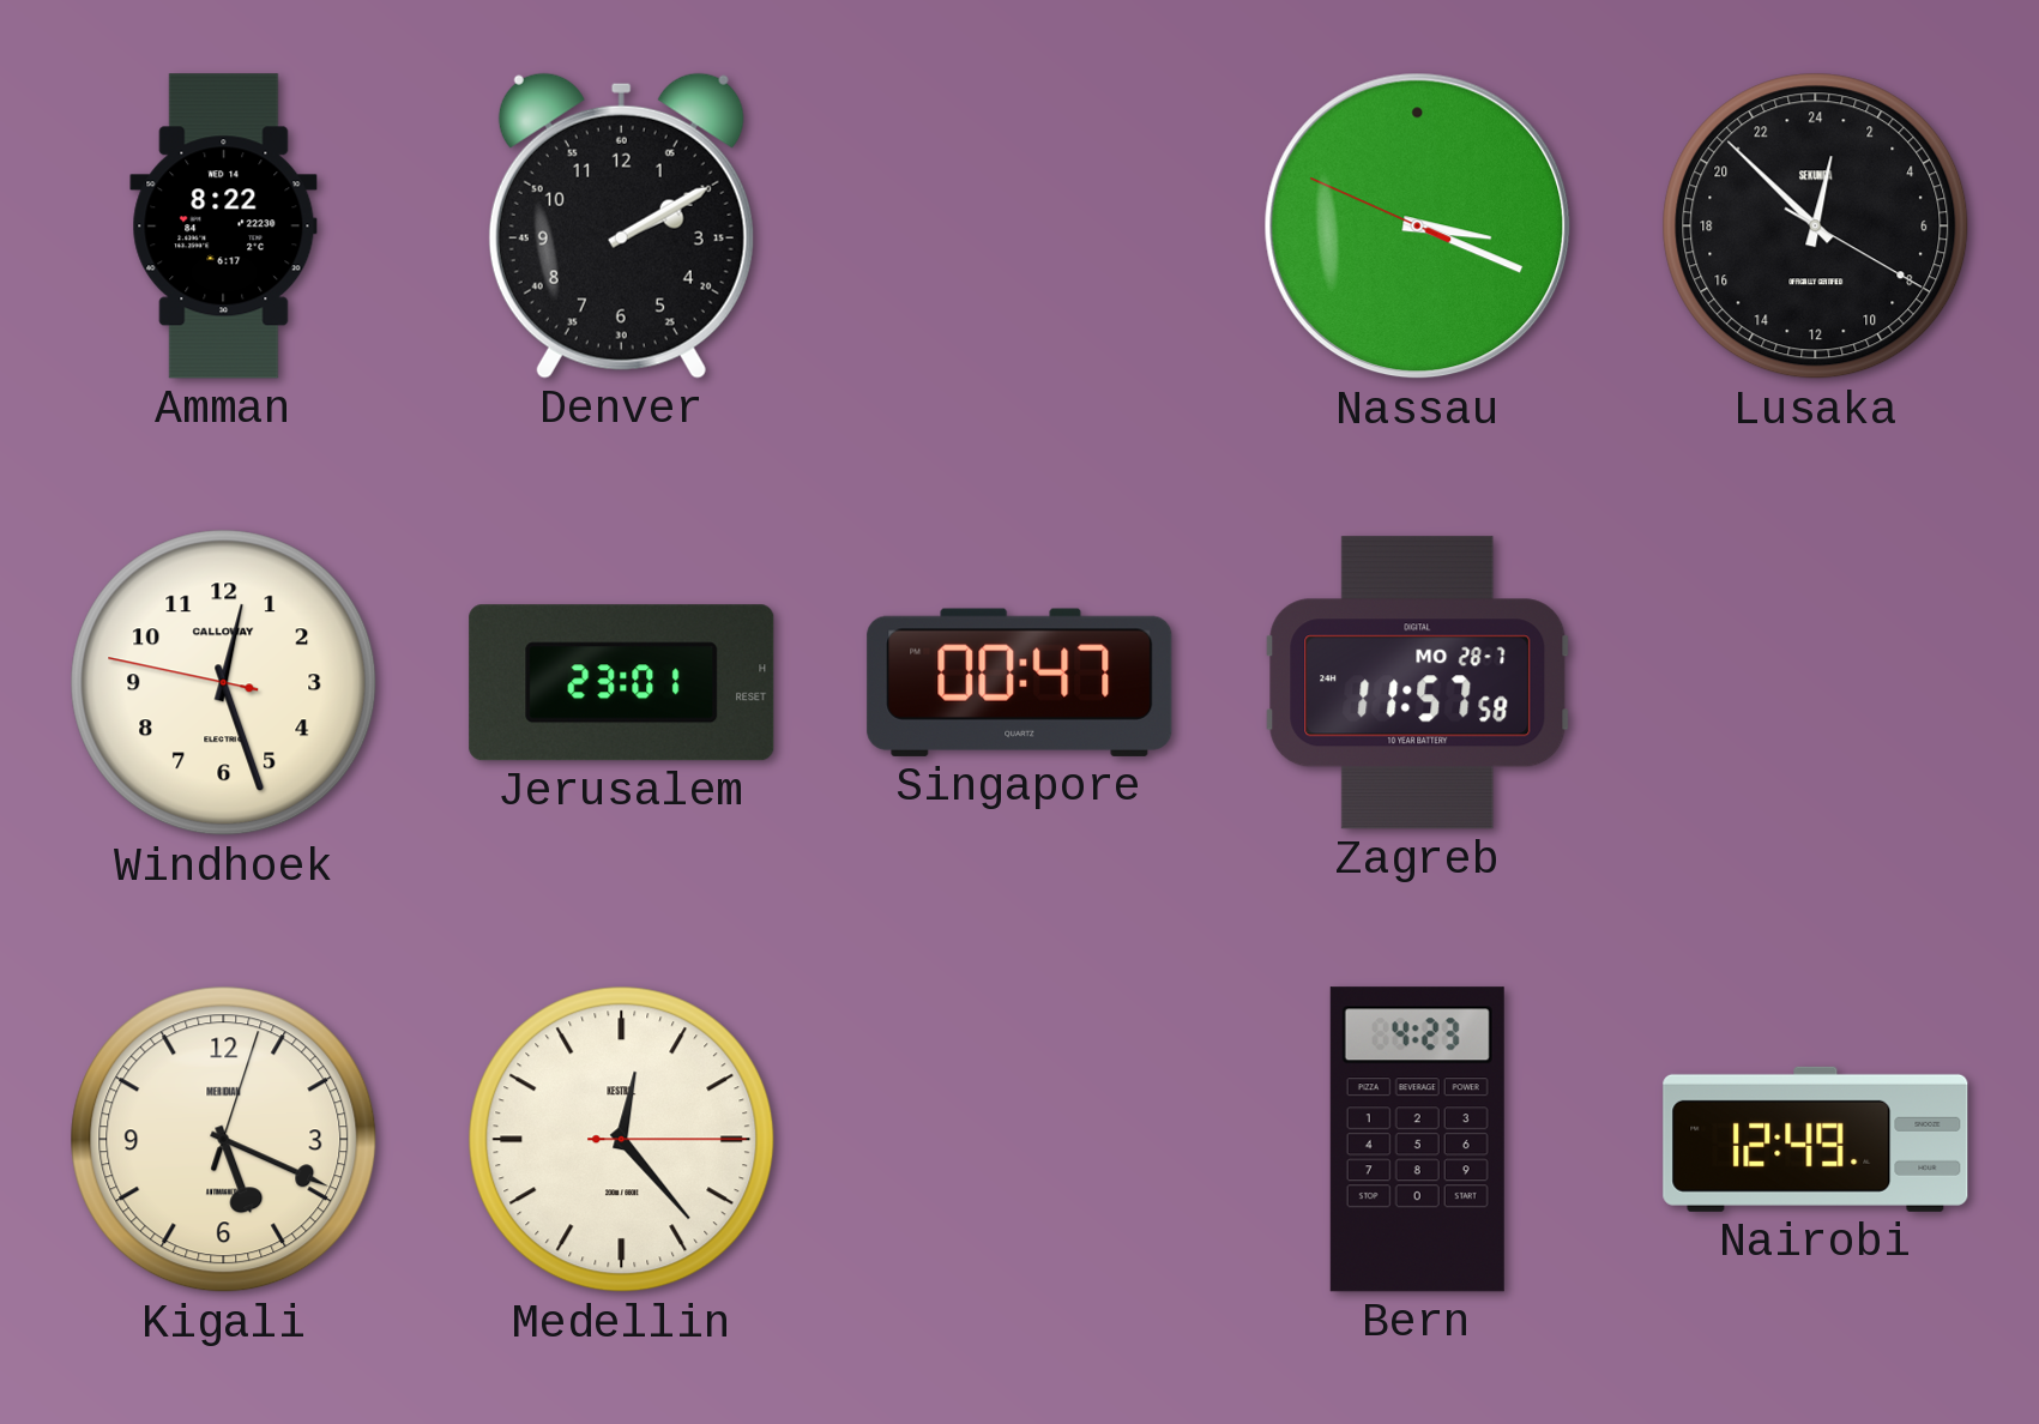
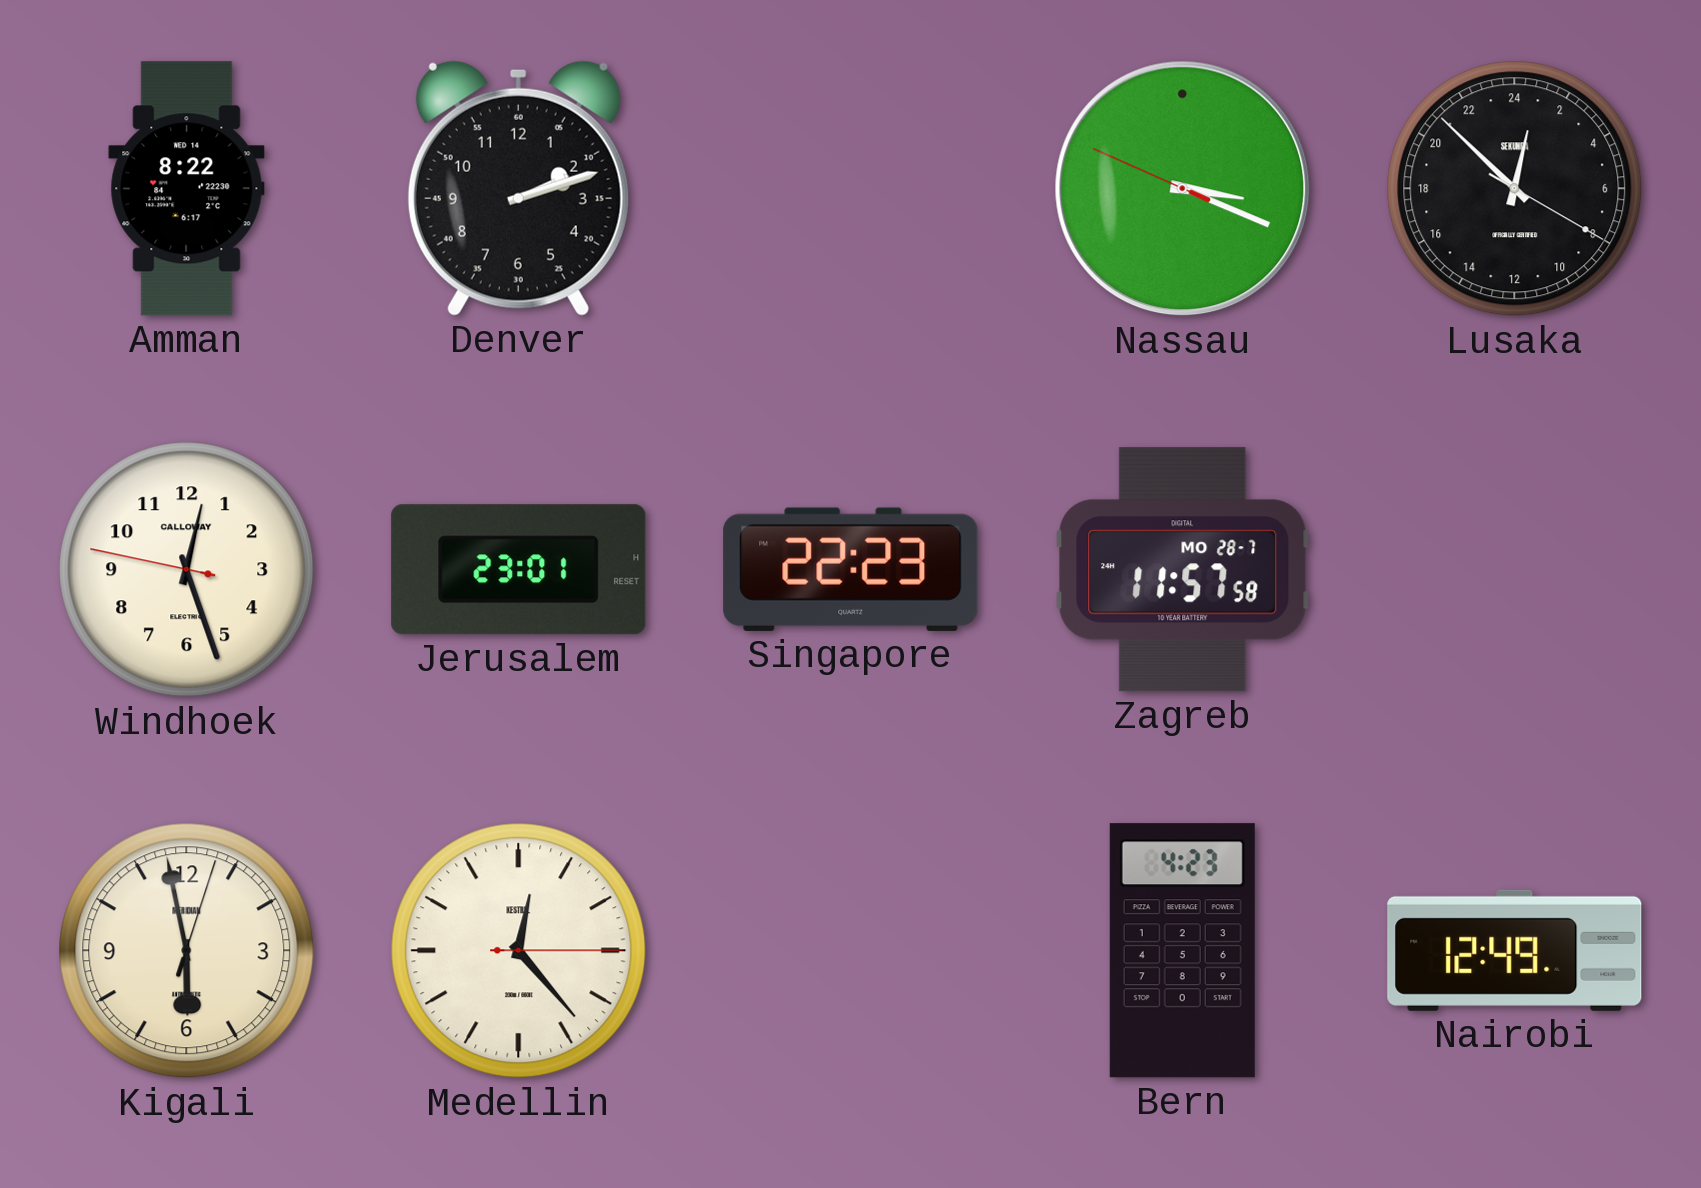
Denver: 2:10 -> 2:12 (518, 188)
Singapore: 00:47 -> 22:23 (851, 569)
Kigali: 5:19 -> 5:58 (187, 951)
